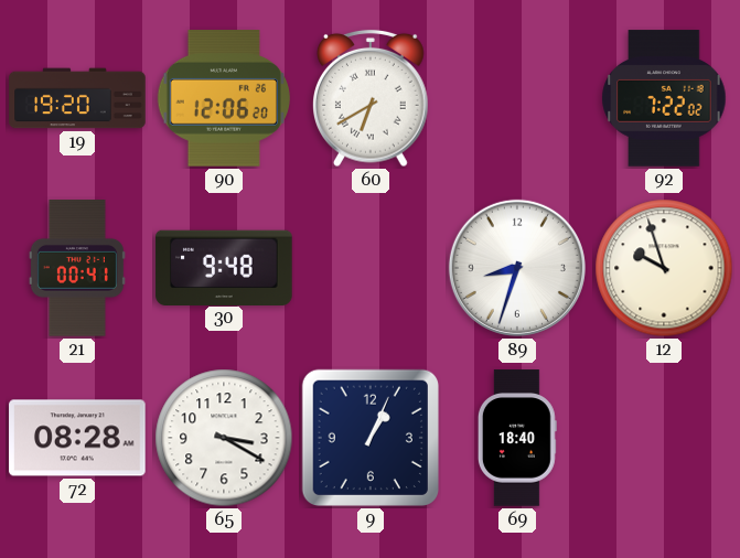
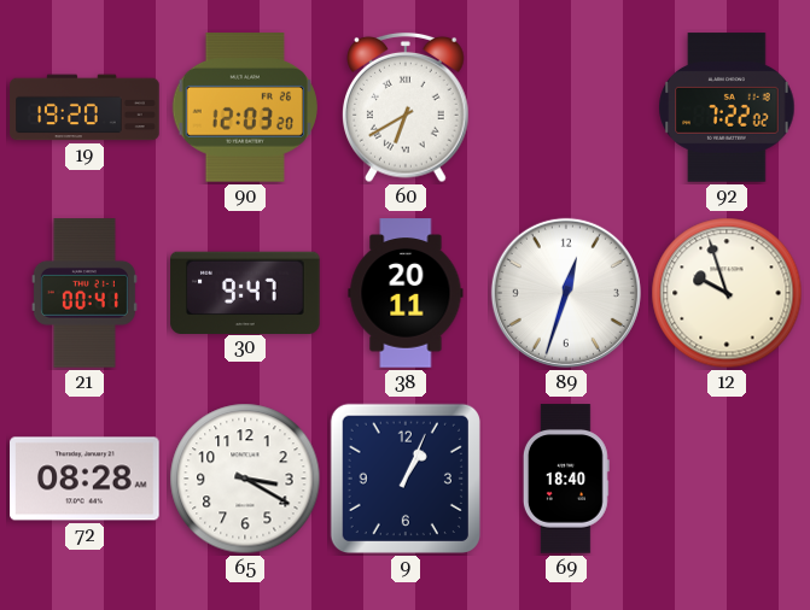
90: 12:06 -> 12:03 (245, 107)
30: 9:48 -> 9:47 (245, 292)
38: none -> 20:11 (406, 293)
89: 8:33 -> 12:33 (566, 293)
